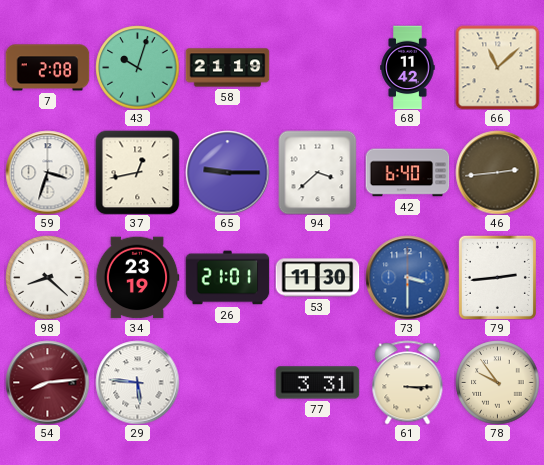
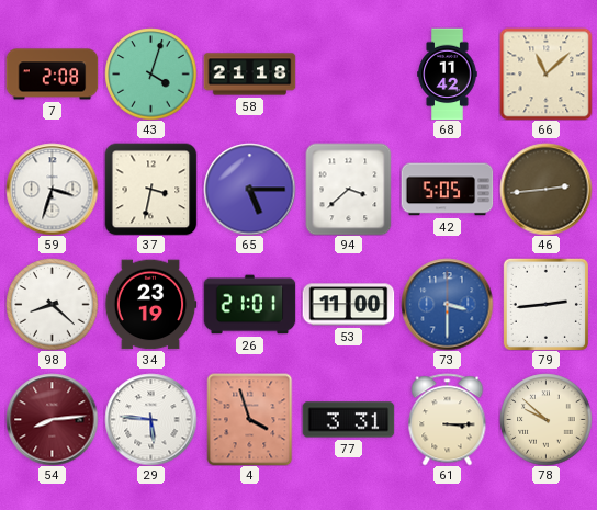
43: 10:03 -> 4:03 (150, 73)
58: 21:19 -> 21:18 (249, 75)
37: 12:43 -> 3:32 (150, 189)
65: 9:15 -> 5:15 (249, 189)
42: 6:40 -> 5:05 (447, 190)
53: 11:30 -> 11:00 (348, 305)
4: none -> 3:57 (250, 419)
78: 9:54 -> 9:52 (545, 419)
